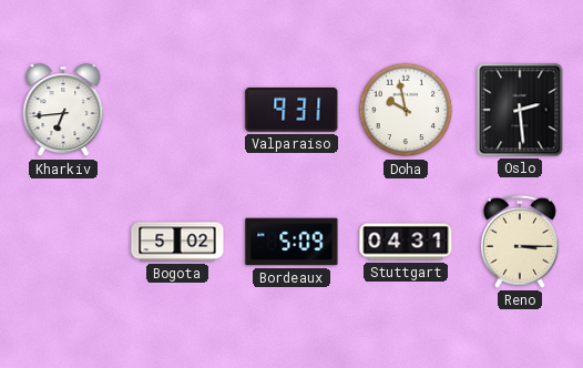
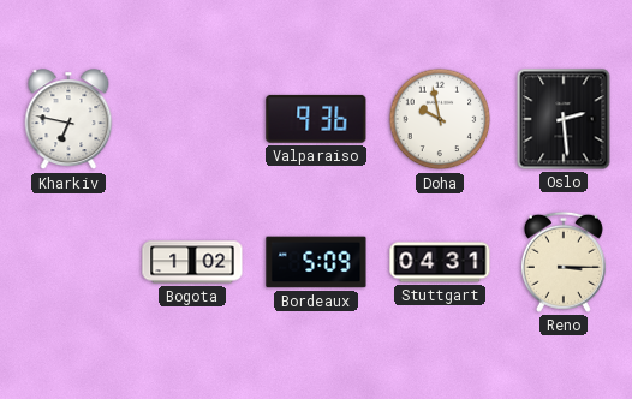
Kharkiv: 6:44 -> 6:47 (68, 120)
Valparaiso: 9:31 -> 9:36 (316, 119)
Bogota: 5:02 -> 1:02 (192, 262)
